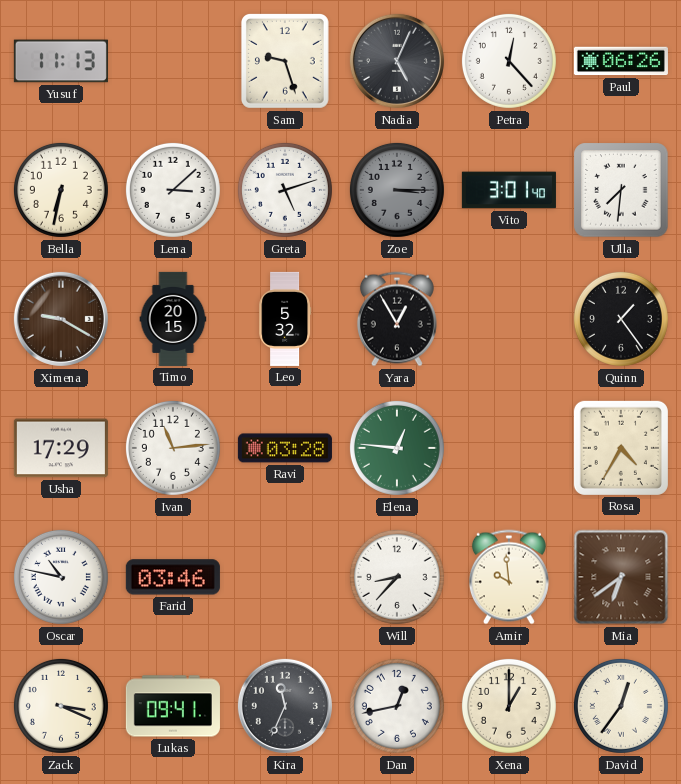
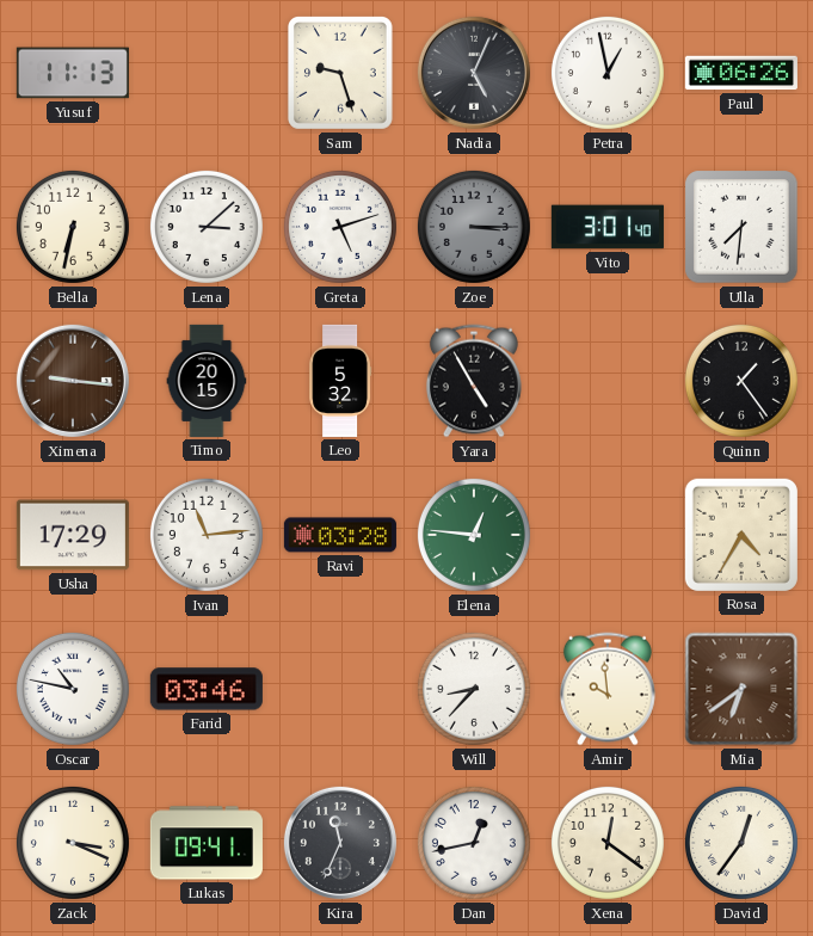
Petra: 12:23 -> 12:58 (608, 73)
Ximena: 9:20 -> 9:16 (73, 381)
Yara: 12:55 -> 4:55 (474, 381)
Xena: 1:00 -> 12:21 (608, 843)
